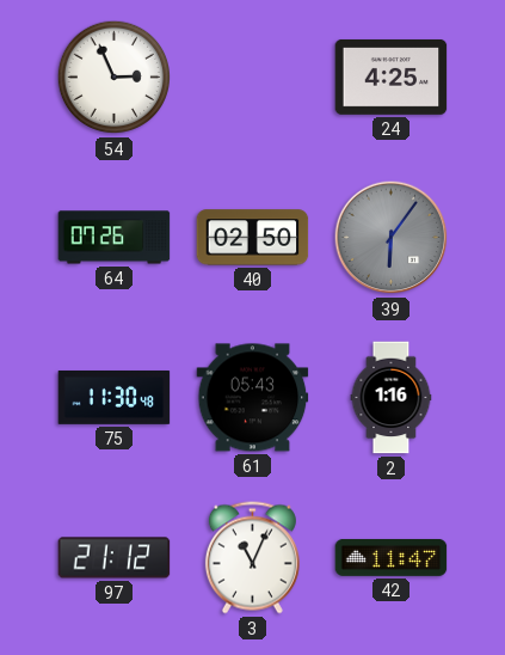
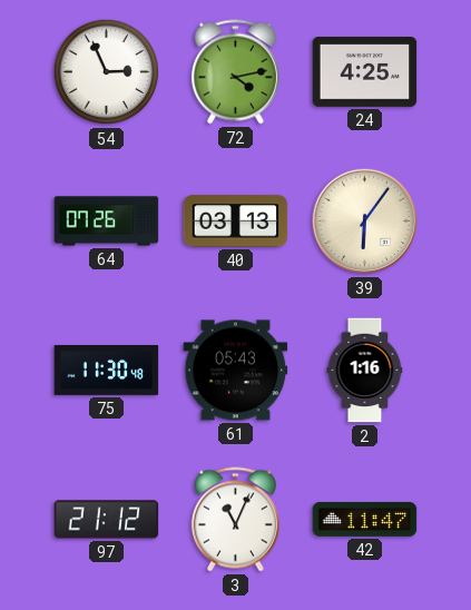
72: none -> 4:13 (235, 72)
40: 02:50 -> 03:13 (236, 222)
39 dial: grey -> cream (365, 222)
